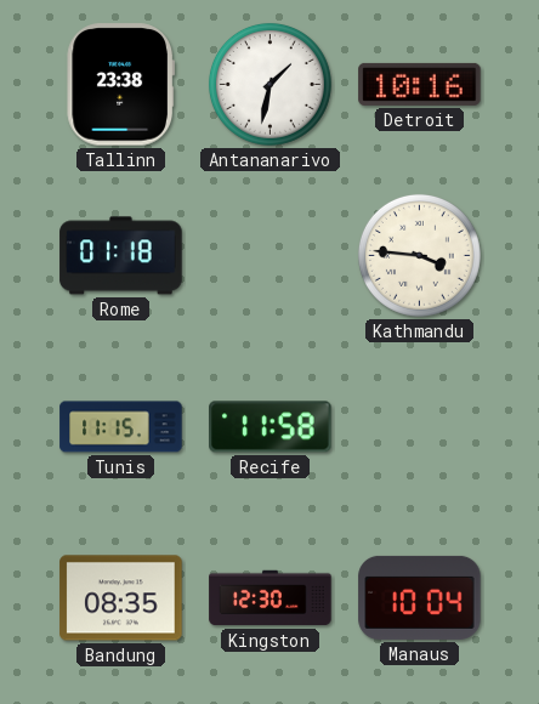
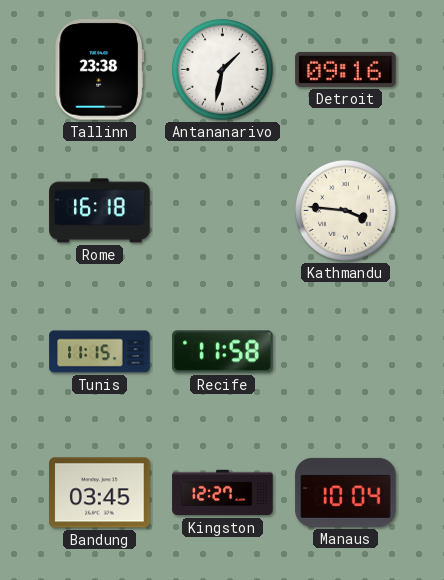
Detroit: 10:16 -> 09:16 (346, 69)
Rome: 01:18 -> 16:18 (100, 211)
Bandung: 08:35 -> 03:45 (100, 493)
Kingston: 12:30 -> 12:27 (223, 493)
